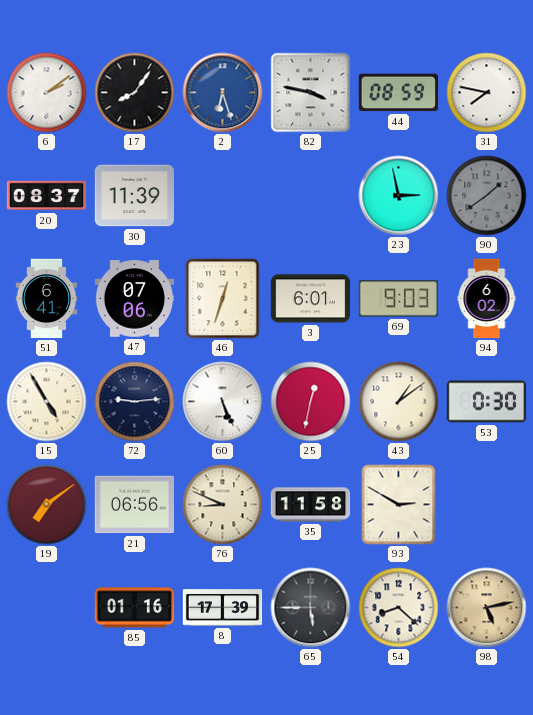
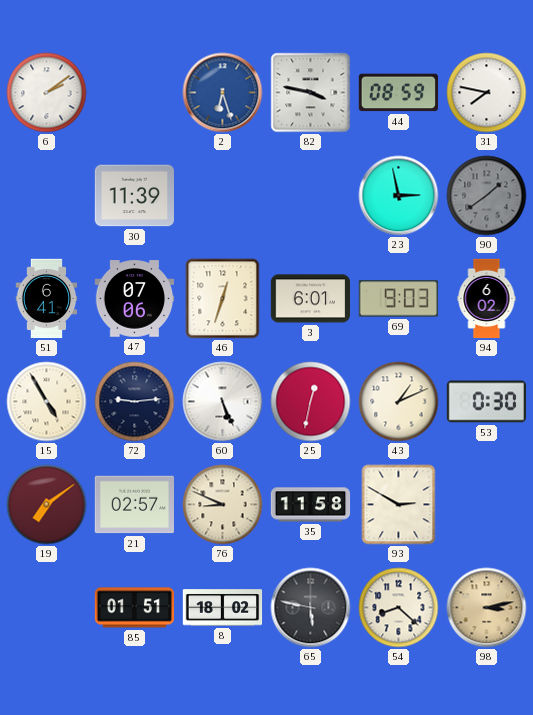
17: 8:06 -> none (135, 93)
20: 08:37 -> none (47, 196)
43: 1:09 -> 1:11 (399, 402)
21: 06:56 -> 02:57 (134, 505)
85: 01:16 -> 01:51 (135, 608)
8: 17:39 -> 18:02 (223, 608)
65: 5:45 -> 5:47 (311, 608)
98: 5:13 -> 3:13 (487, 608)
